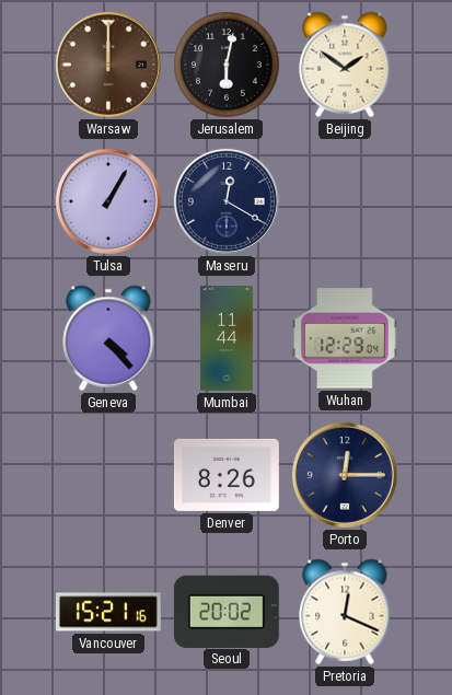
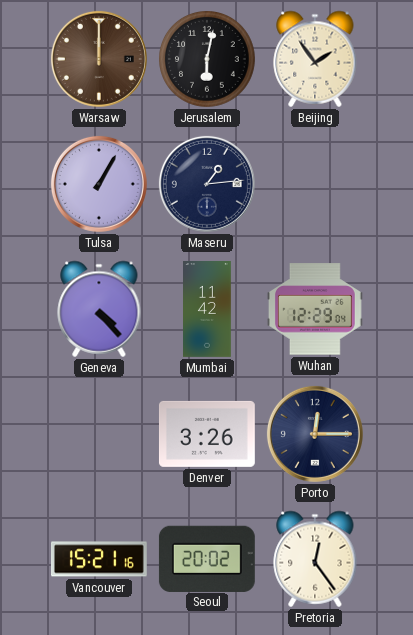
Beijing: 1:51 -> 1:54 (315, 59)
Maseru: 12:20 -> 1:14 (207, 184)
Mumbai: 11:44 -> 11:42 (208, 310)
Denver: 8:26 -> 3:26 (207, 434)
Pretoria: 12:19 -> 12:24 (315, 559)
